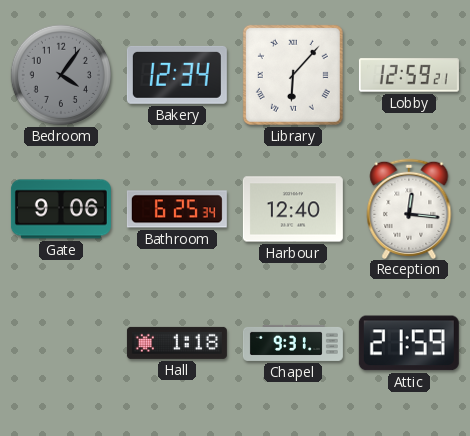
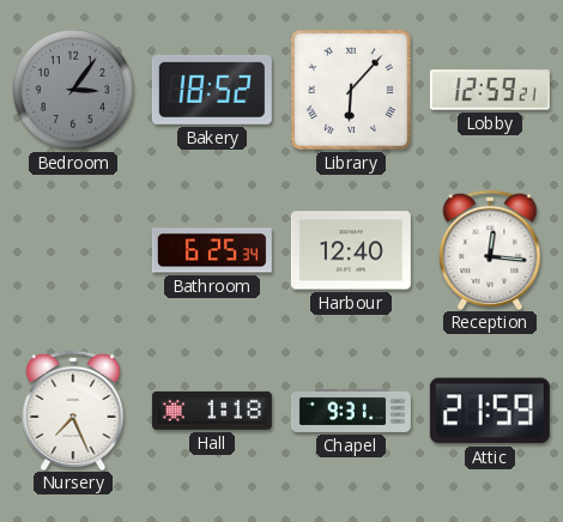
Bedroom: 4:06 -> 3:06 (73, 90)
Bakery: 12:34 -> 18:52 (212, 90)
Gate: 9:06 -> none (61, 209)
Nursery: none -> 7:26 (73, 409)
